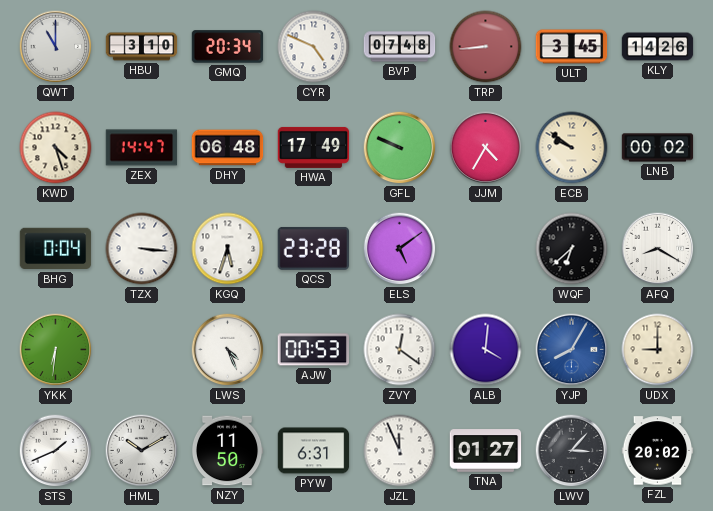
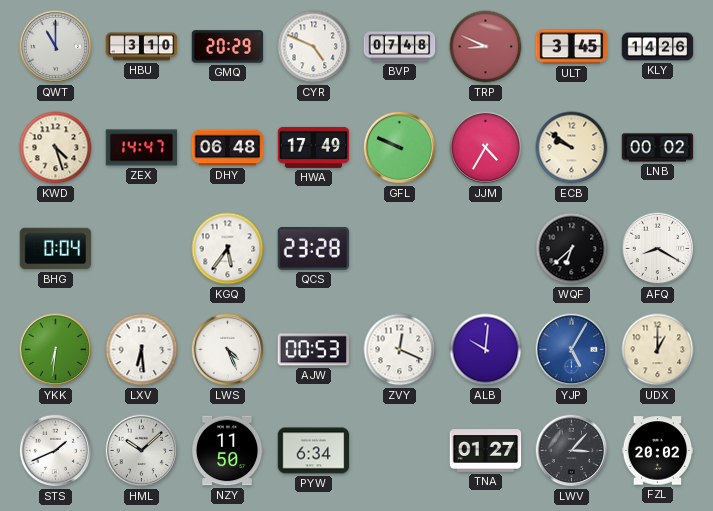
GMQ: 20:34 -> 20:29 (228, 47)
TRP: 8:44 -> 8:49 (486, 47)
TZX: 3:16 -> none (142, 249)
KGQ: 5:33 -> 5:36 (228, 249)
ELS: 5:09 -> none (400, 249)
LXV: none -> 6:29 (142, 350)
ZVY: 12:21 -> 12:19 (400, 350)
ALB: 4:01 -> 10:01 (486, 350)
YJP: 8:05 -> 5:05 (572, 350)
UDX: 9:00 -> 1:00 (658, 350)
HML: 10:10 -> 10:08 (142, 451)
PYW: 6:31 -> 6:34 (314, 451)
JZL: 11:56 -> none (400, 451)
